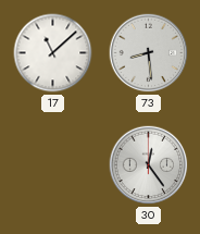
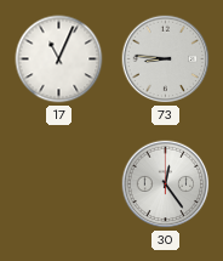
17: 11:08 -> 11:04 (59, 59)
73: 8:29 -> 8:46 (166, 59)
